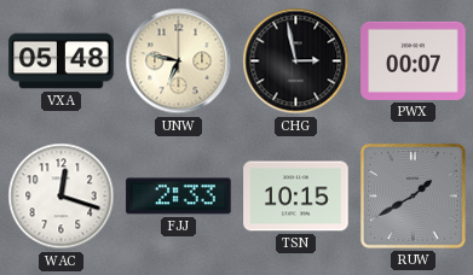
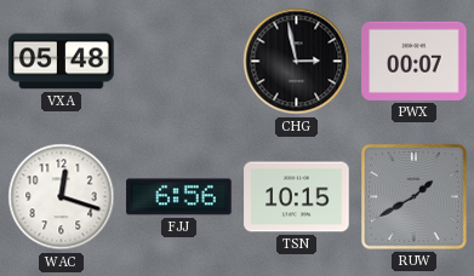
UNW: 6:47 -> none (179, 62)
FJJ: 2:33 -> 6:56 (179, 197)
